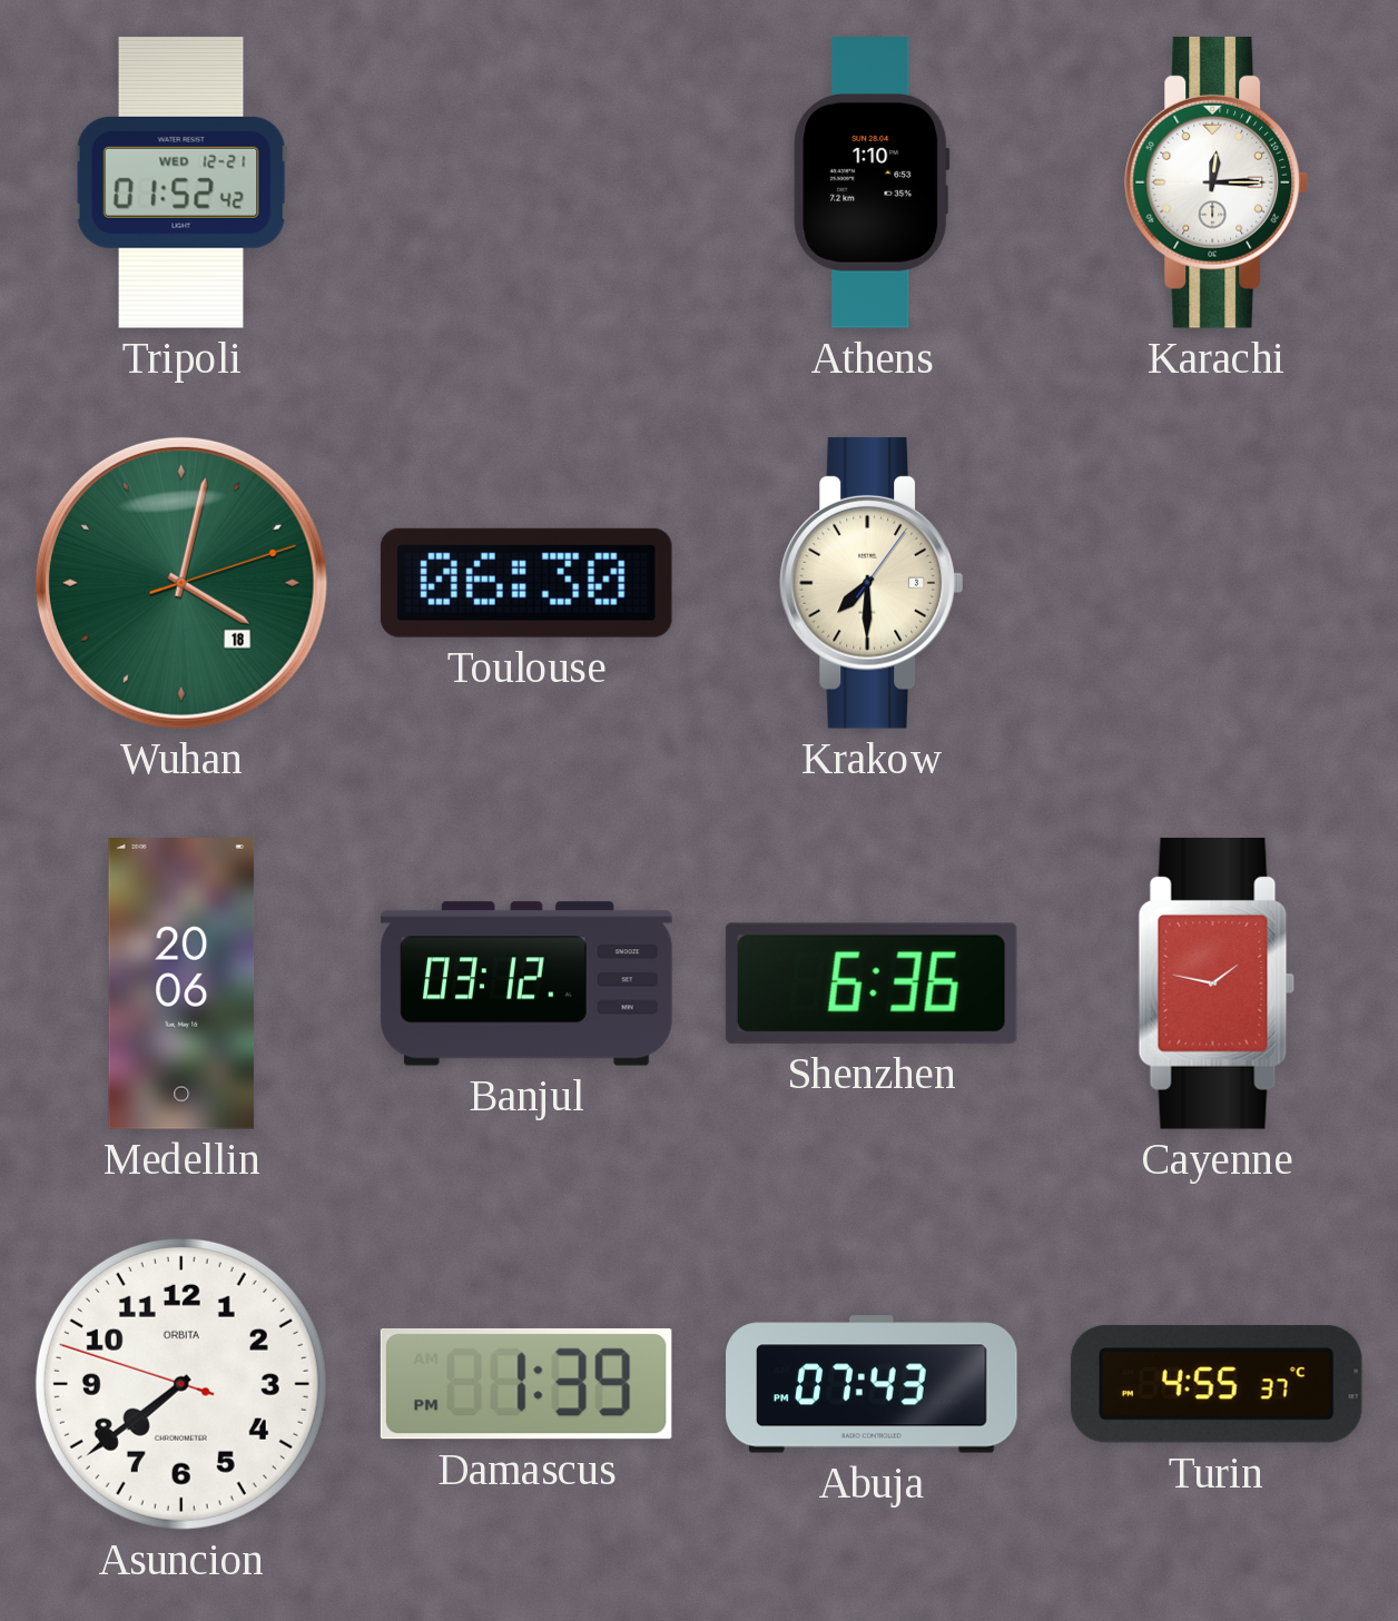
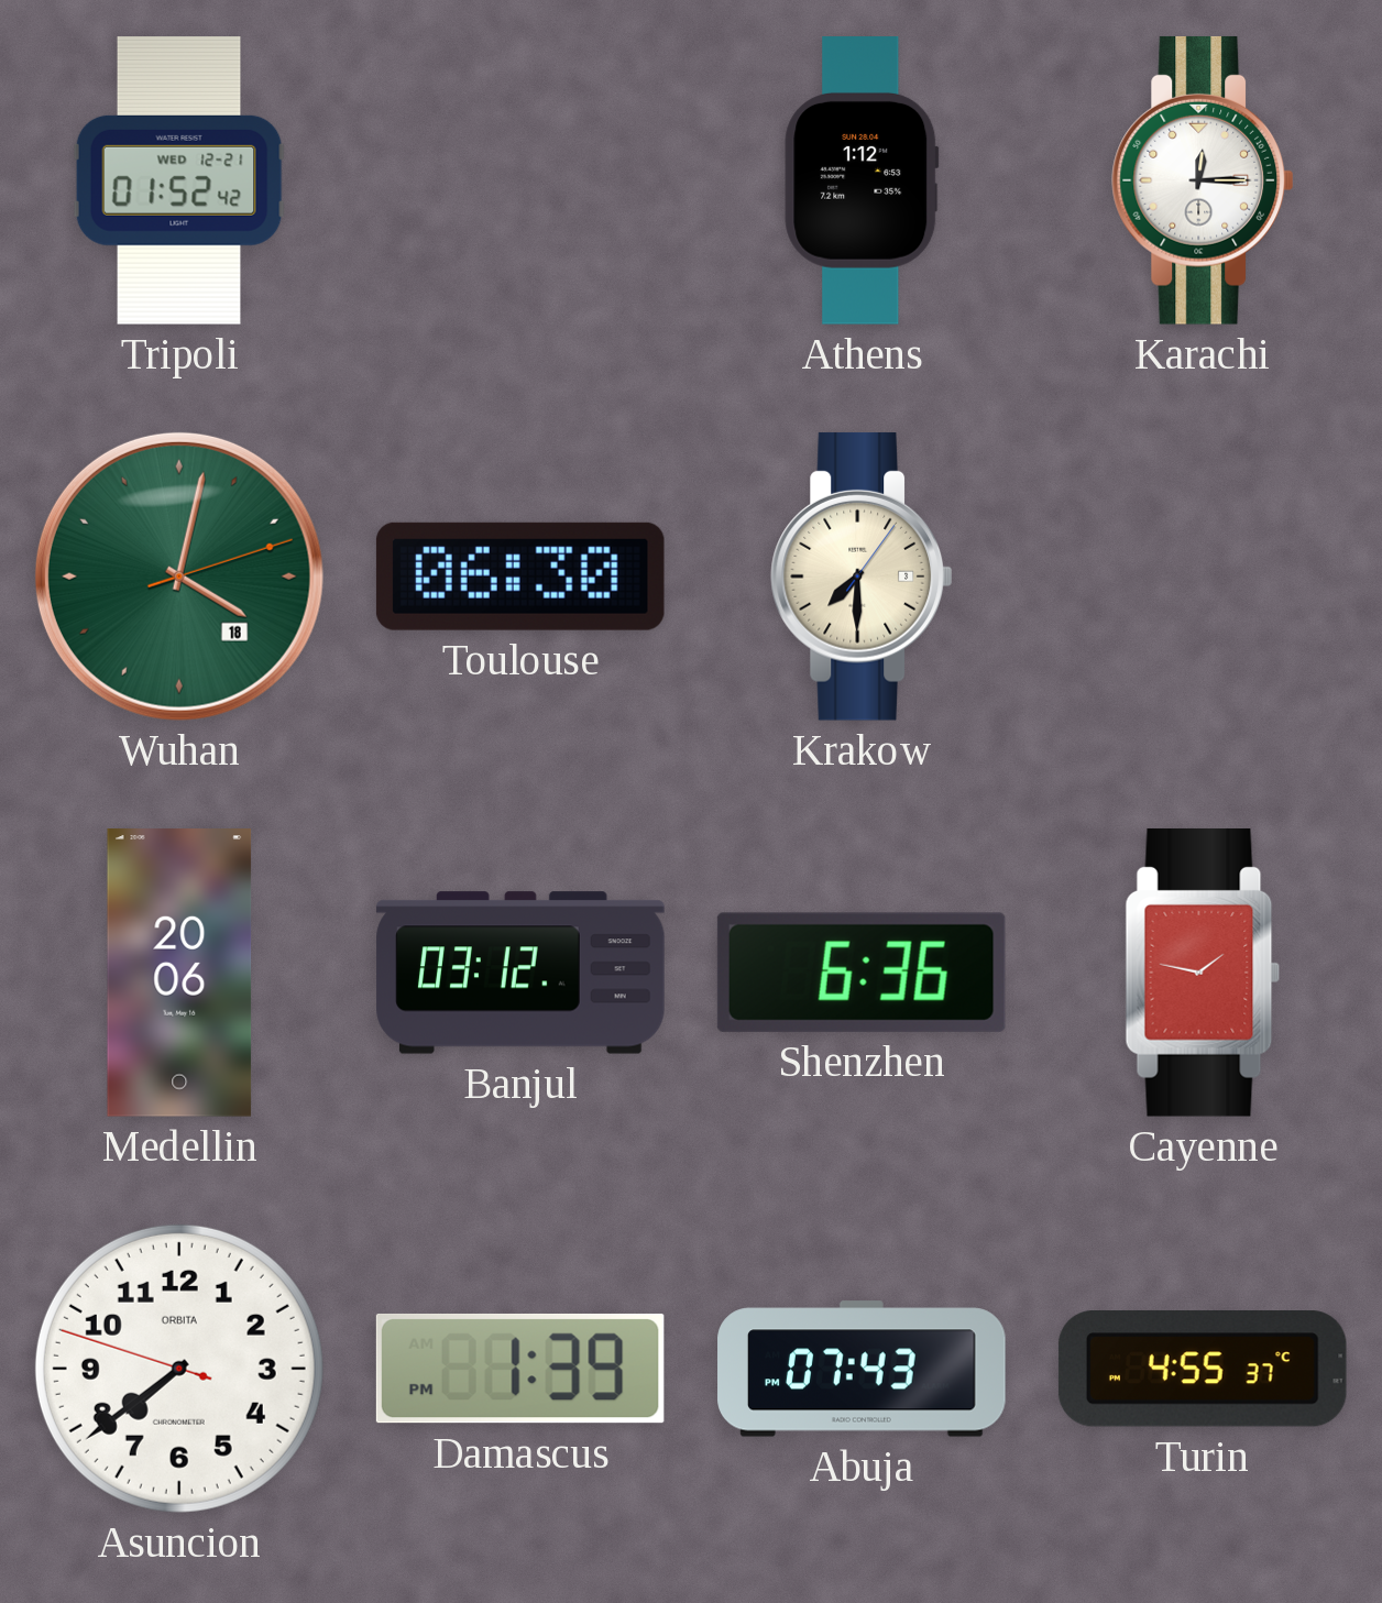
Athens: 1:10 -> 1:12 (862, 182)
